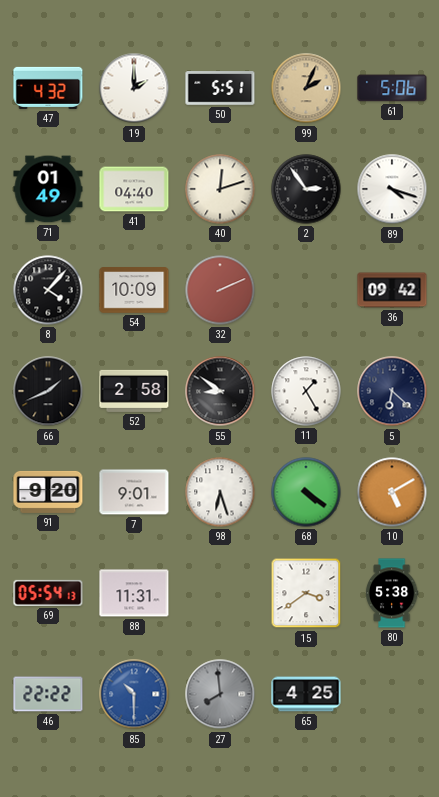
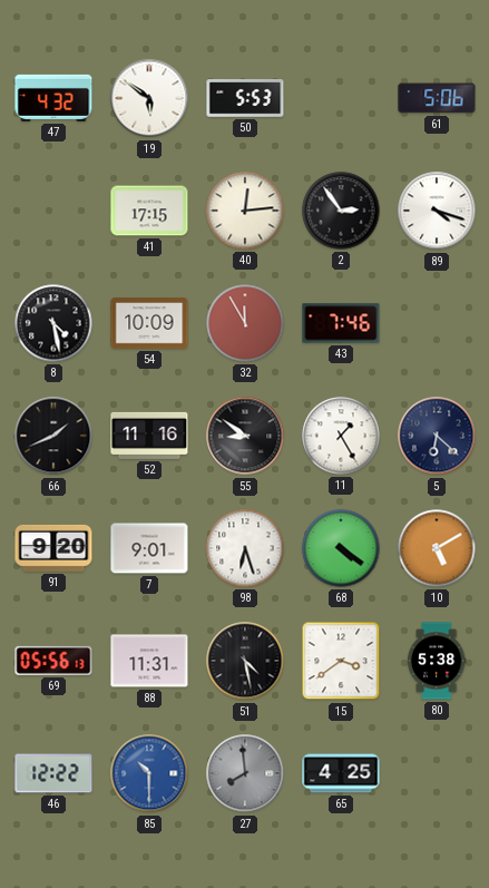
19: 2:00 -> 5:51 (149, 98)
50: 5:51 -> 5:53 (245, 98)
99: 2:04 -> none (306, 88)
71: 01:49 -> none (48, 189)
41: 04:40 -> 17:15 (149, 211)
40: 12:12 -> 12:14 (245, 211)
8: 4:07 -> 4:28 (53, 323)
32: 2:11 -> 11:55 (245, 323)
43: none -> 7:46 (341, 323)
36: 09:42 -> none (392, 290)
52: 2:58 -> 11:16 (149, 436)
69: 05:54 -> 05:56 (53, 661)
51: none -> 4:28 (245, 661)
46: 22:22 -> 12:22 (53, 773)
